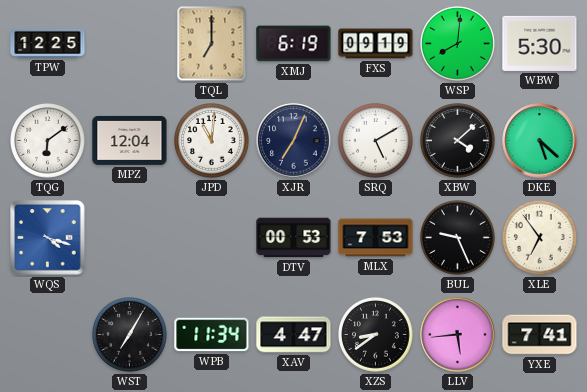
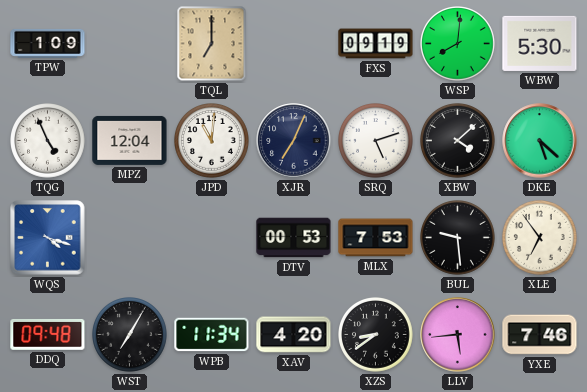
TPW: 12:25 -> 1:09 (48, 43)
XMJ: 6:19 -> none (294, 44)
TQG: 6:09 -> 4:56 (48, 141)
SRQ: 5:10 -> 5:12 (376, 141)
BUL: 9:26 -> 9:29 (458, 238)
DDQ: none -> 09:48 (48, 334)
XAV: 4:47 -> 4:20 (294, 335)
YXE: 7:41 -> 7:46 (540, 335)
